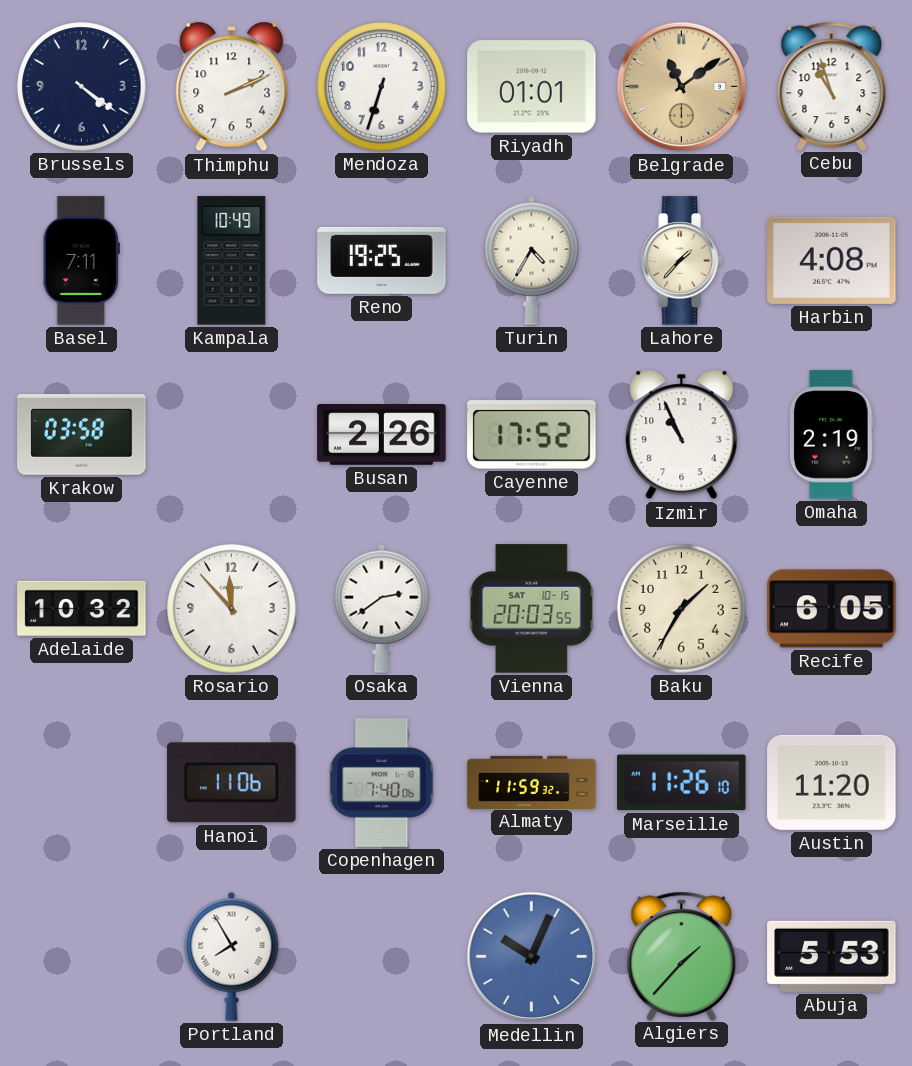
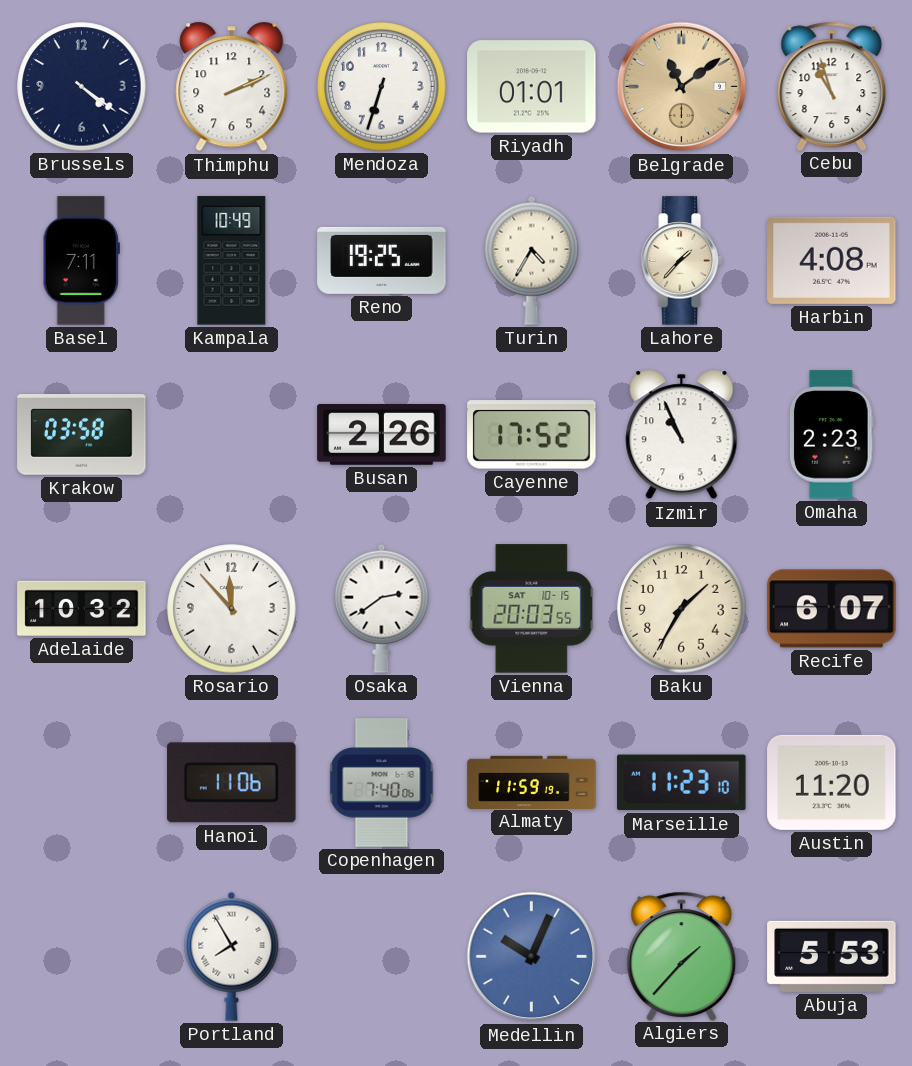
Omaha: 2:19 -> 2:23 (831, 435)
Recife: 6:05 -> 6:07 (832, 609)
Almaty: 11:59:32 -> 11:59:19 (532, 782)
Marseille: 11:26 -> 11:23 (682, 783)
